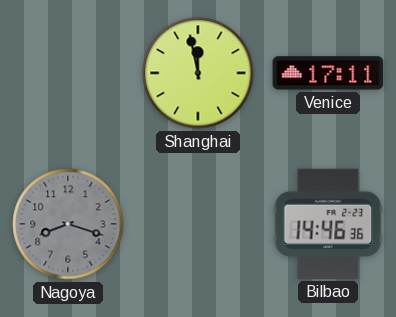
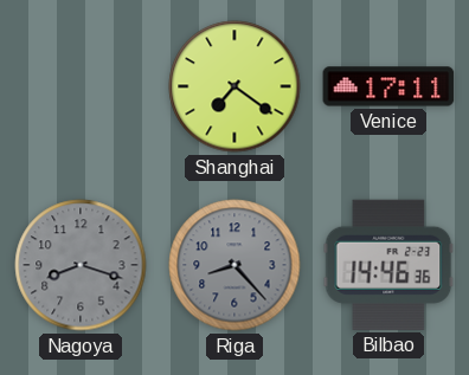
Shanghai: 11:58 -> 7:21 (234, 86)
Riga: none -> 8:23 (234, 265)
